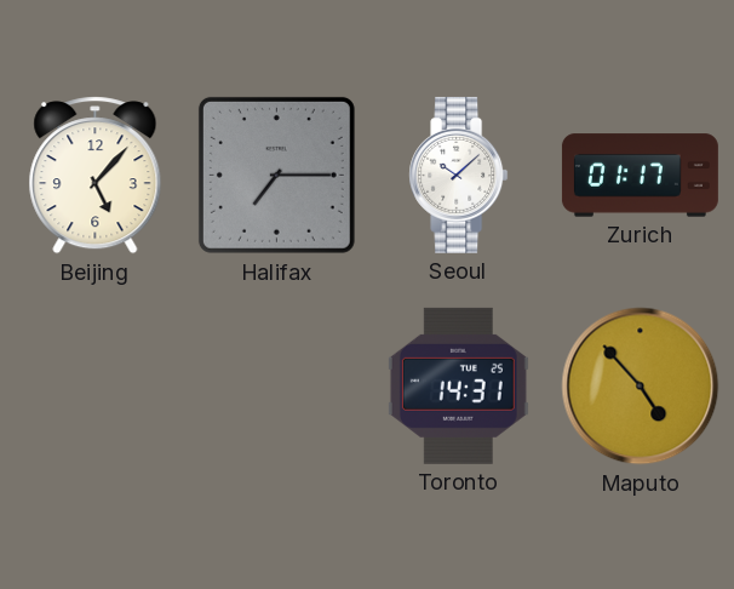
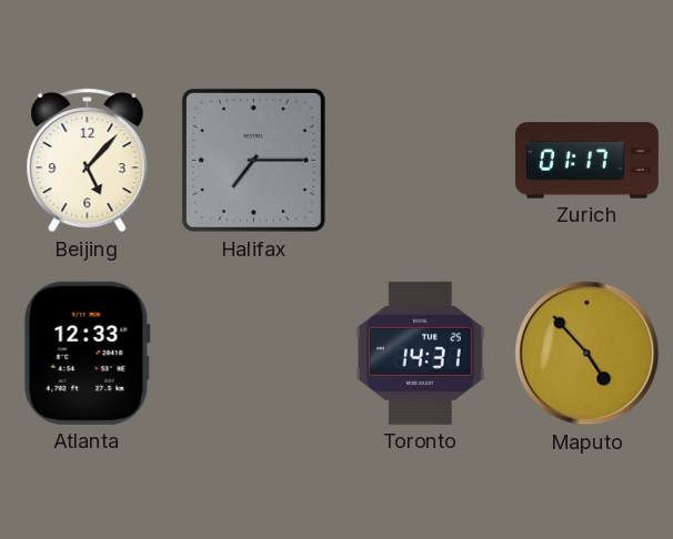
Seoul: 10:08 -> none (459, 175)
Atlanta: none -> 12:33 (87, 353)
